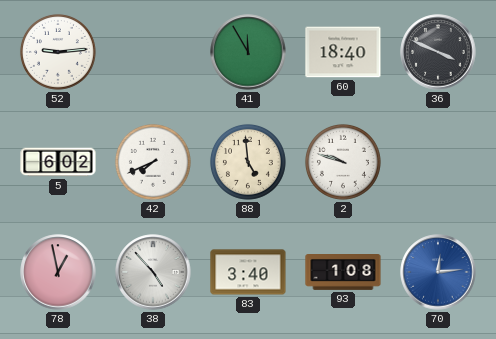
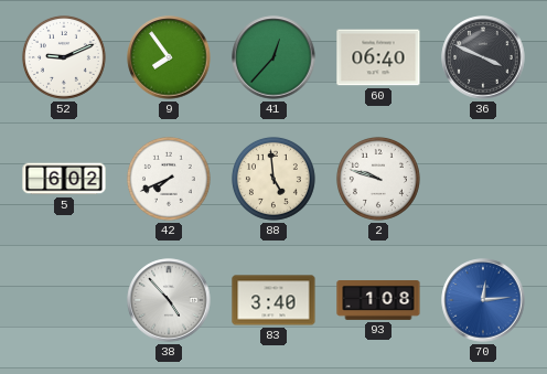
52: 9:14 -> 9:11 (64, 57)
9: none -> 7:54 (169, 57)
41: 11:55 -> 12:37 (273, 57)
60: 18:40 -> 06:40 (378, 57)
78: 12:58 -> none (58, 272)
